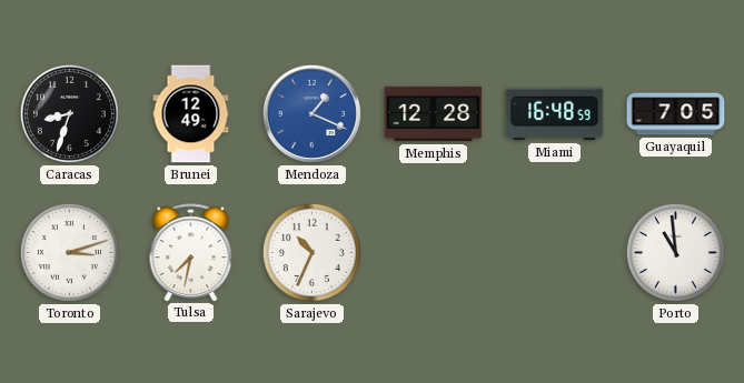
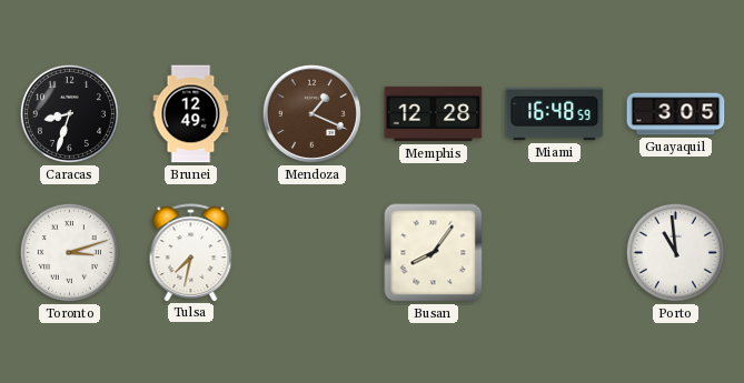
Mendoza dial: blue -> brown (311, 113)
Guayaquil: 7:05 -> 3:05 (676, 114)
Sarajevo: 10:34 -> none (311, 252)
Busan: none -> 8:06 (434, 253)
